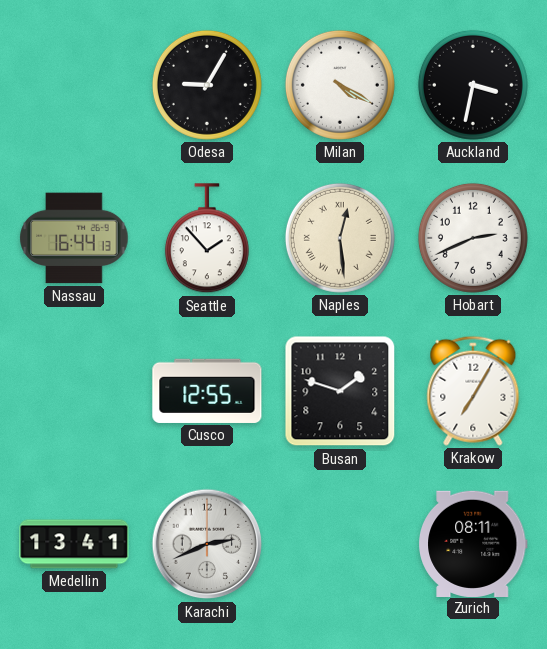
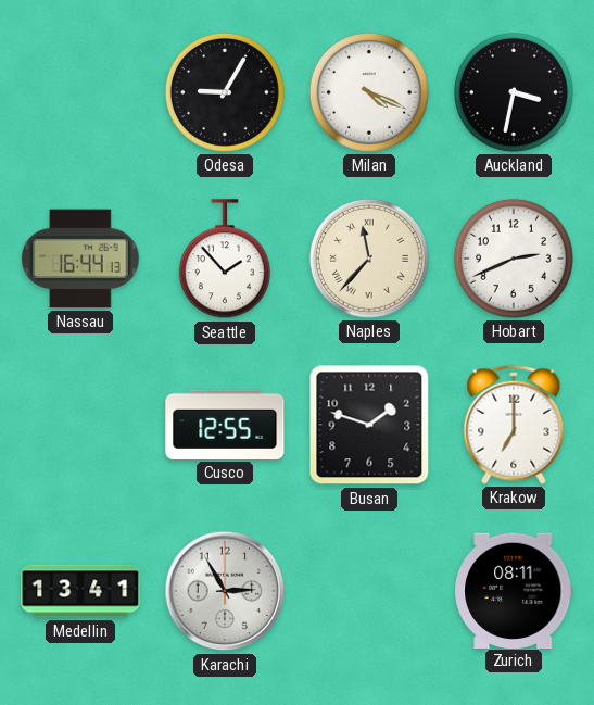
Milan: 4:20 -> 4:19 (369, 92)
Naples: 12:29 -> 11:37 (369, 259)
Krakow: 7:05 -> 7:00 (514, 425)
Karachi: 2:41 -> 2:55 (225, 591)
